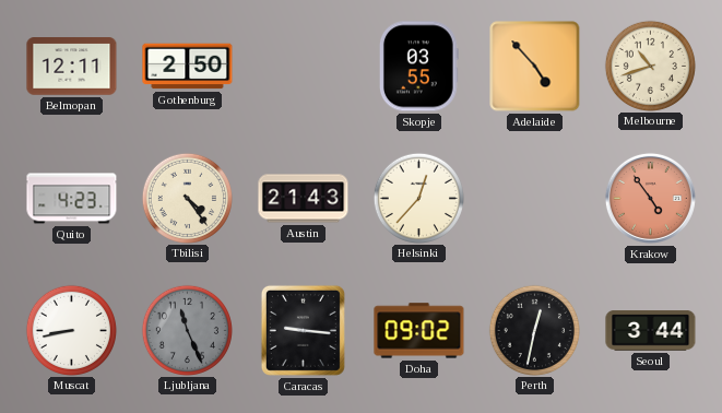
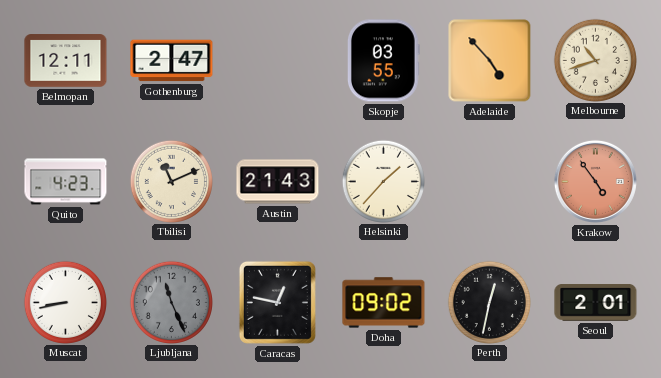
Gothenburg: 2:50 -> 2:47 (172, 61)
Tbilisi: 4:24 -> 11:11 (171, 181)
Helsinki: 12:37 -> 1:37 (383, 181)
Caracas: 9:16 -> 12:47 (277, 302)
Seoul: 3:44 -> 2:01 (596, 303)
